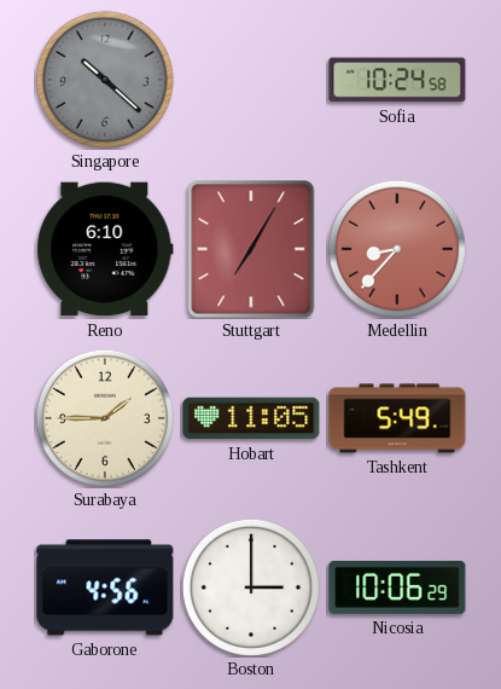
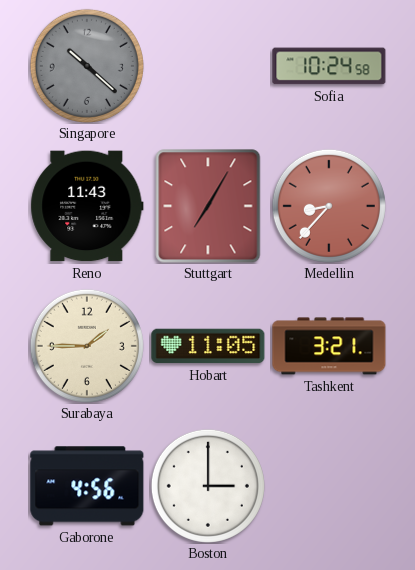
Reno: 6:10 -> 11:43 (87, 206)
Tashkent: 5:49 -> 3:21 (329, 346)
Nicosia: 10:06 -> none (397, 587)
